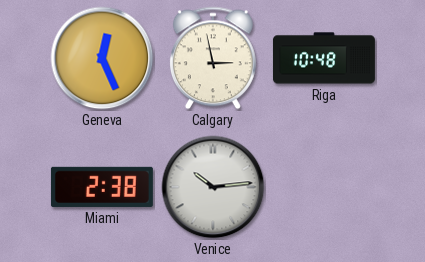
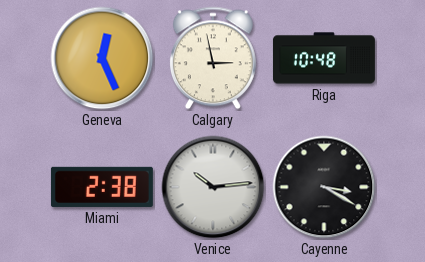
Cayenne: none -> 3:20 (324, 187)
